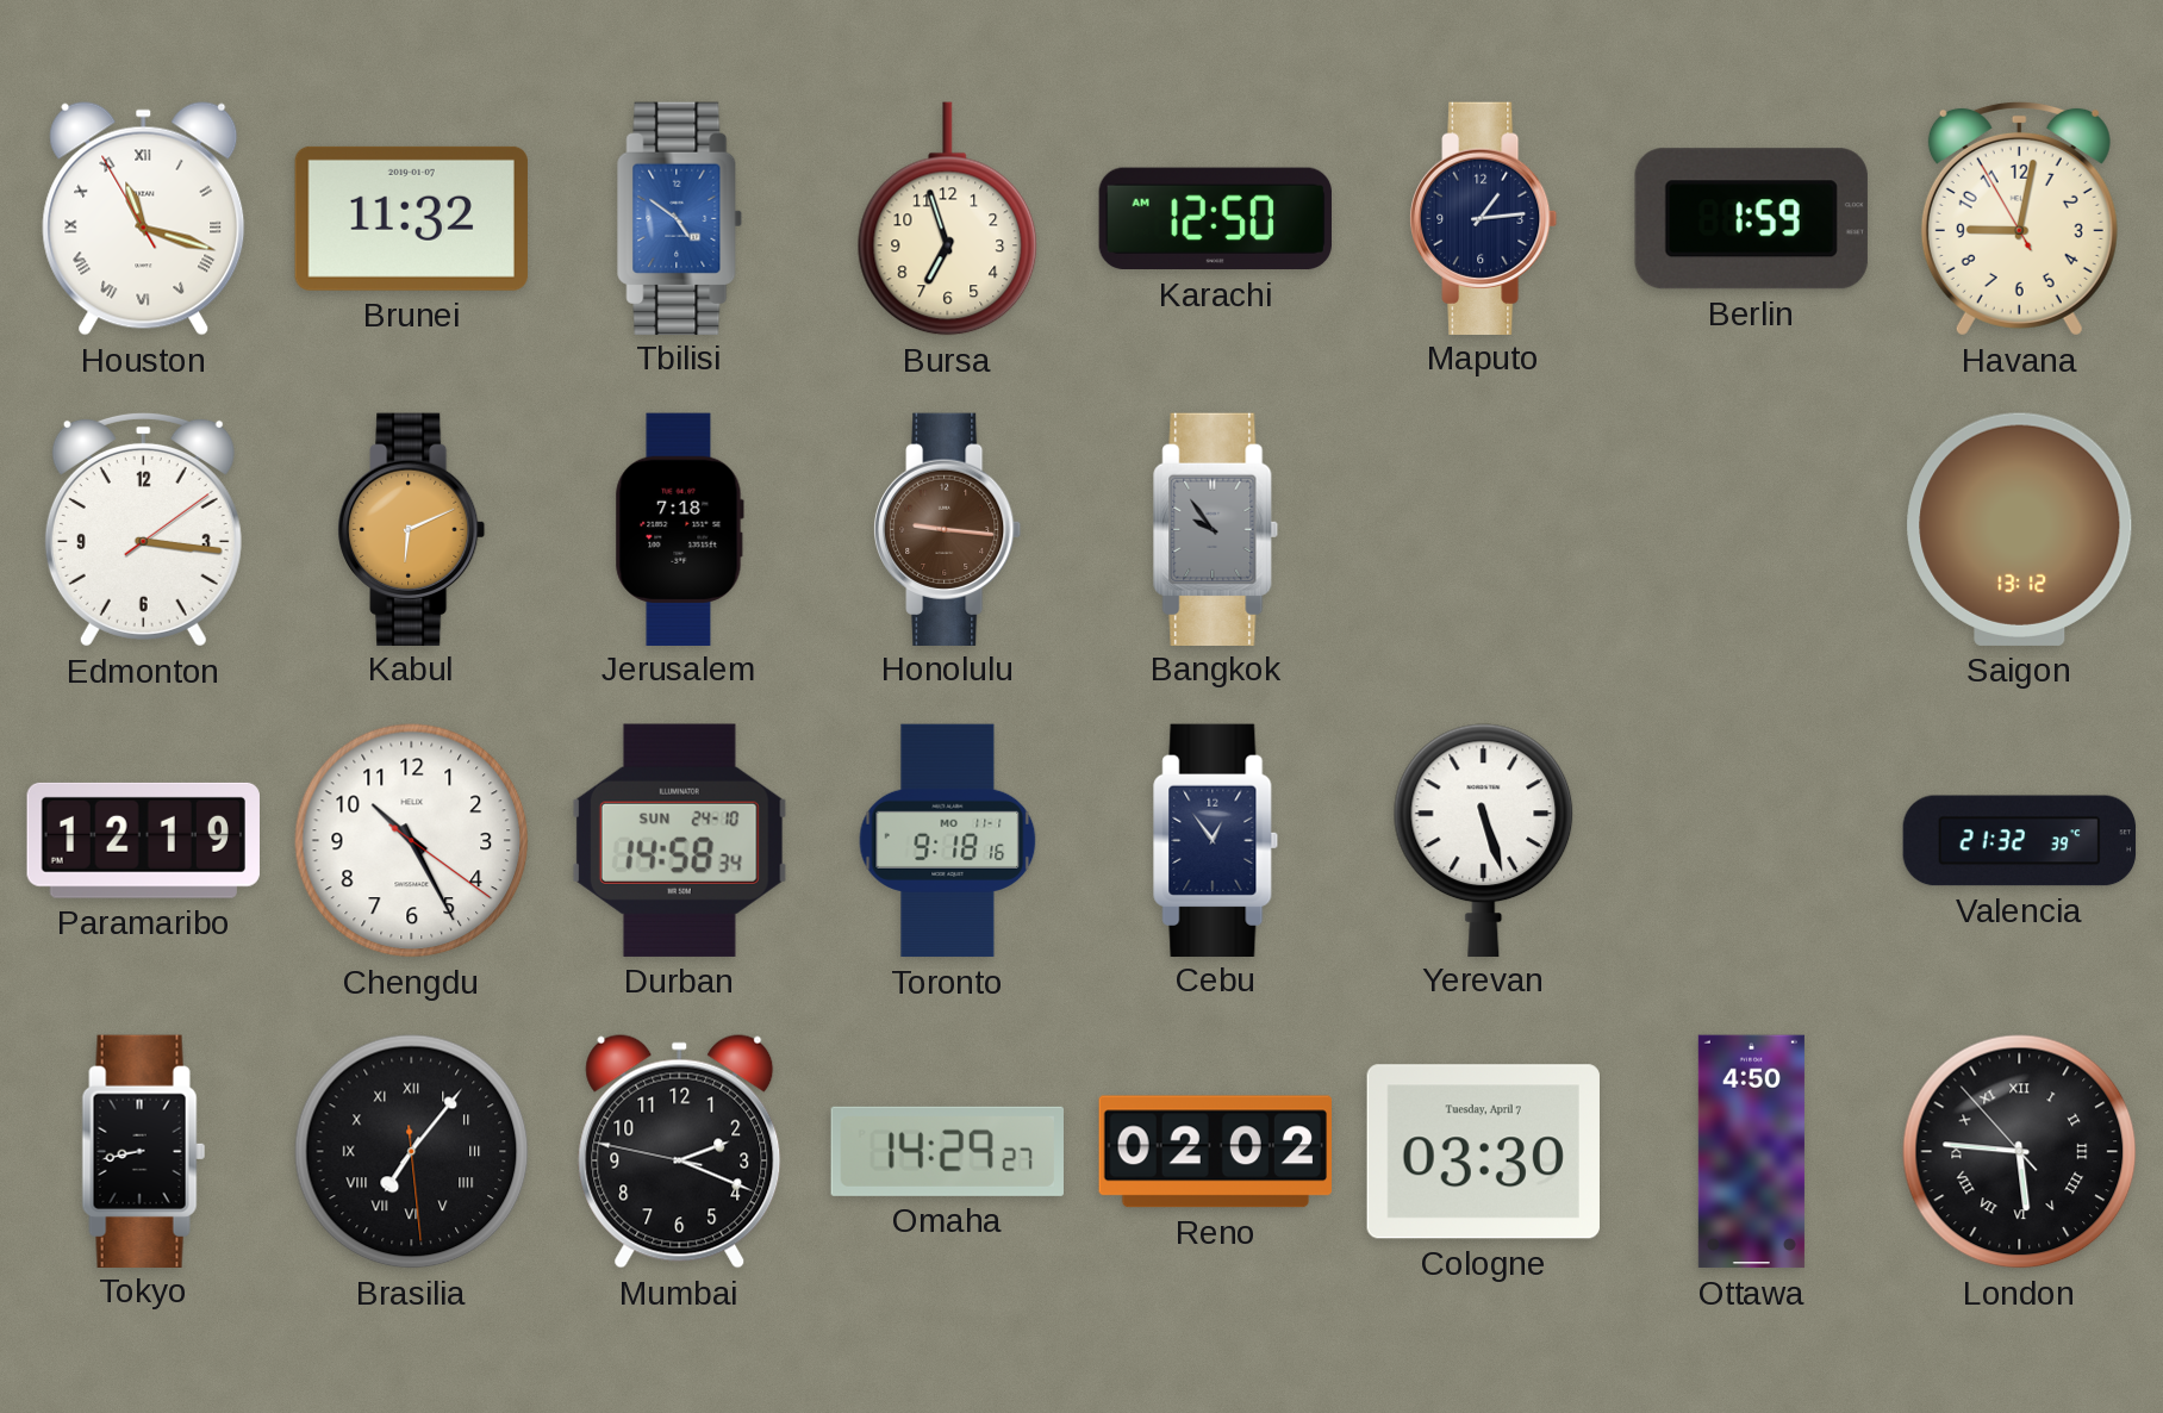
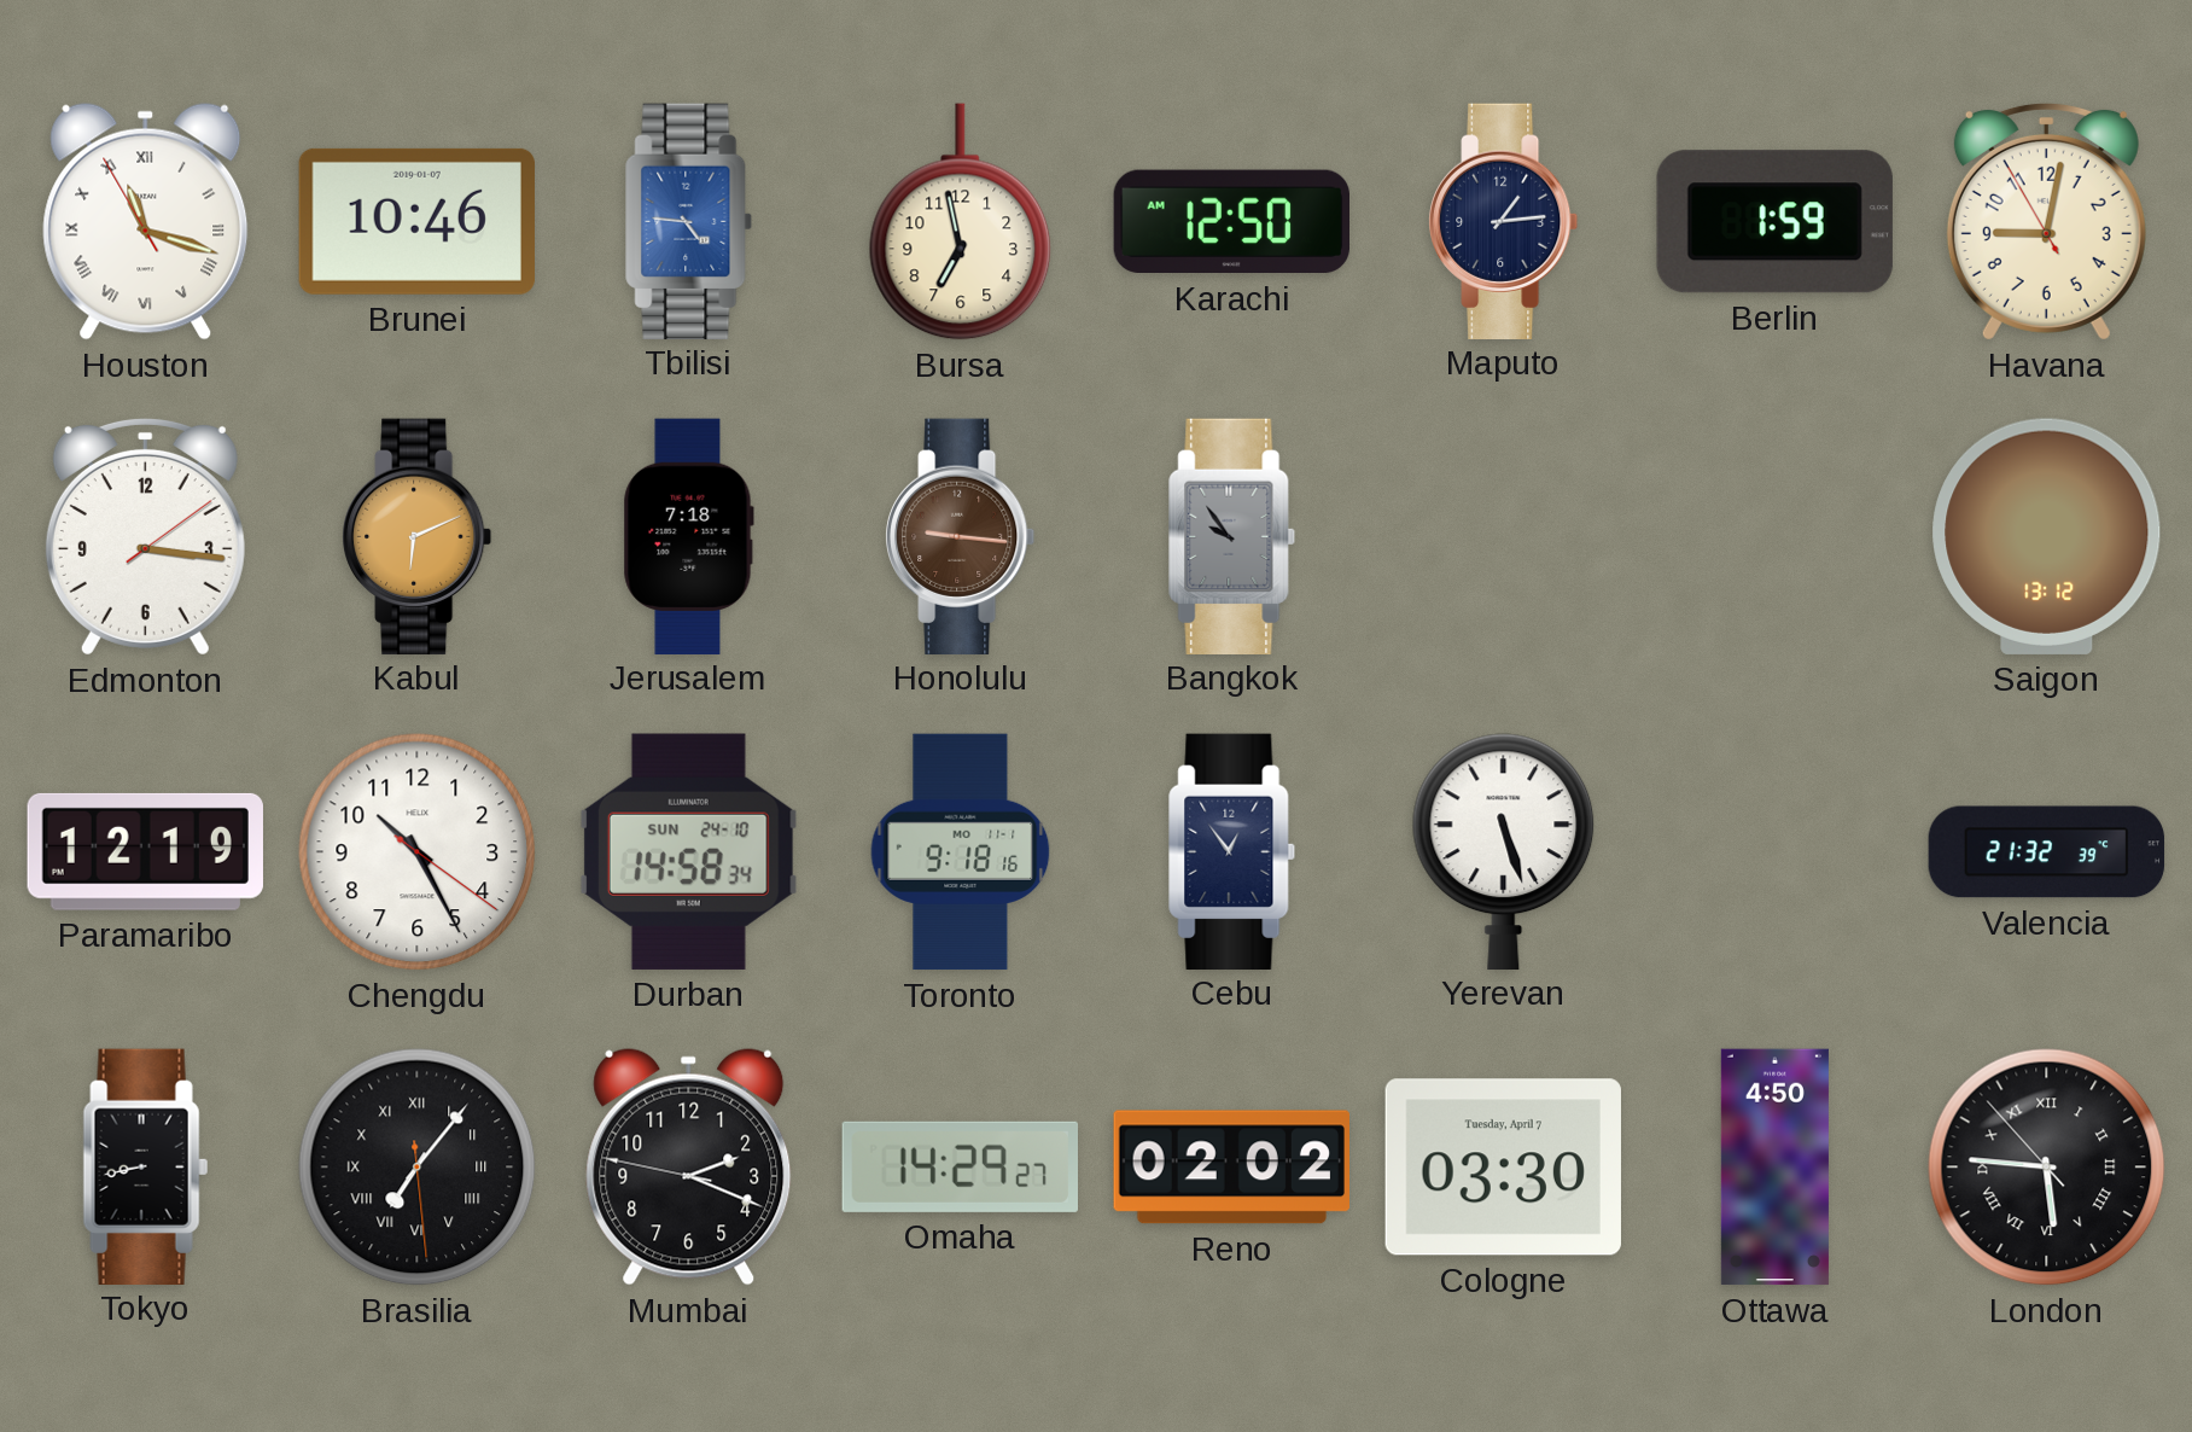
Brunei: 11:32 -> 10:46 (416, 221)
Tbilisi: 4:51 -> 4:46 (688, 221)
Bursa: 6:57 -> 6:58 (961, 222)
